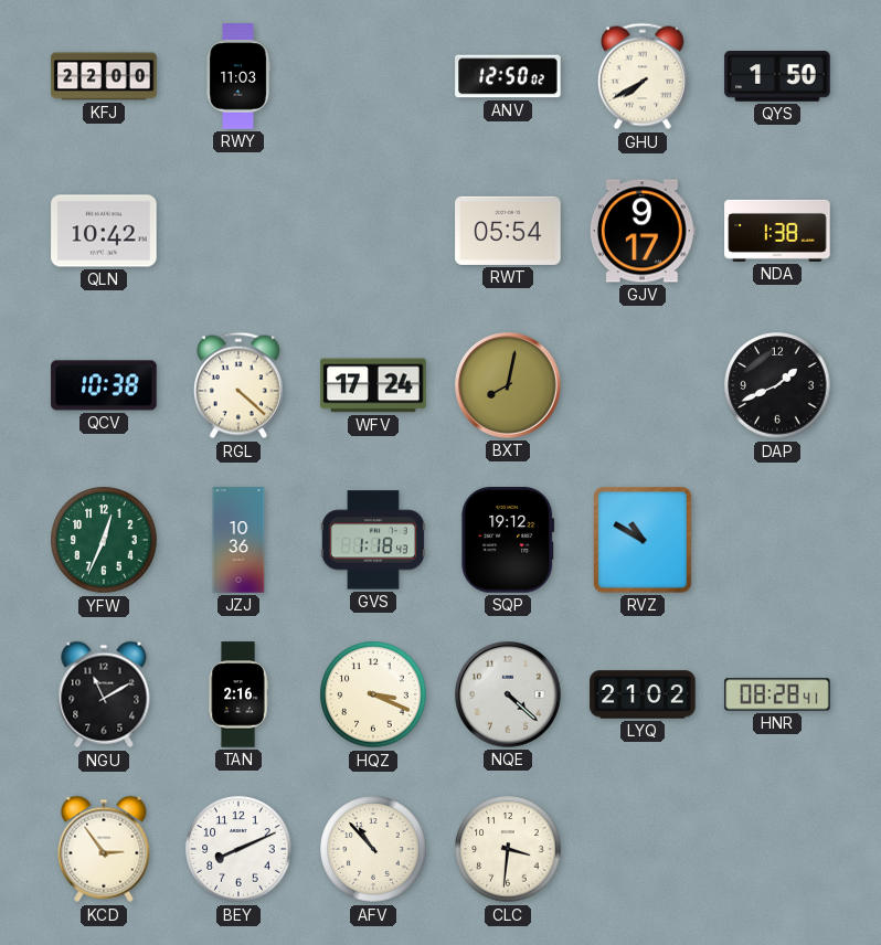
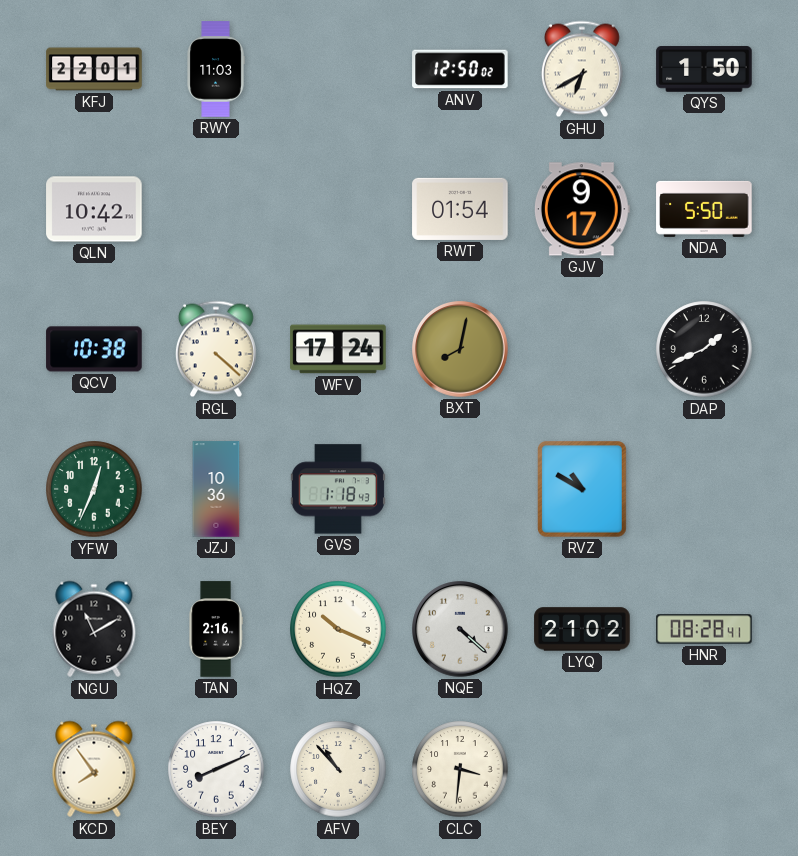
KFJ: 22:00 -> 22:01 (94, 69)
GHU: 7:40 -> 6:40 (582, 69)
RWT: 05:54 -> 01:54 (460, 209)
NDA: 1:38 -> 5:50 (704, 209)
SQP: 19:12 -> none (508, 540)
HQZ: 3:19 -> 10:19 (338, 629)
KCD: 2:54 -> 7:54 (94, 769)
